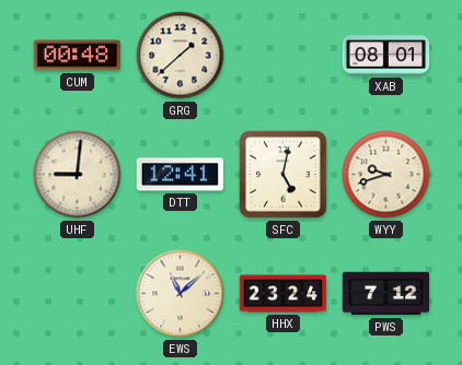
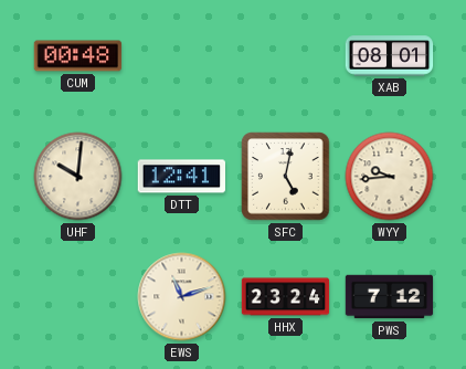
GRG: 1:38 -> none (181, 56)
UHF: 9:01 -> 10:01 (78, 177)
WYY: 9:42 -> 9:44 (390, 177)
EWS: 11:08 -> 11:12 (182, 297)
